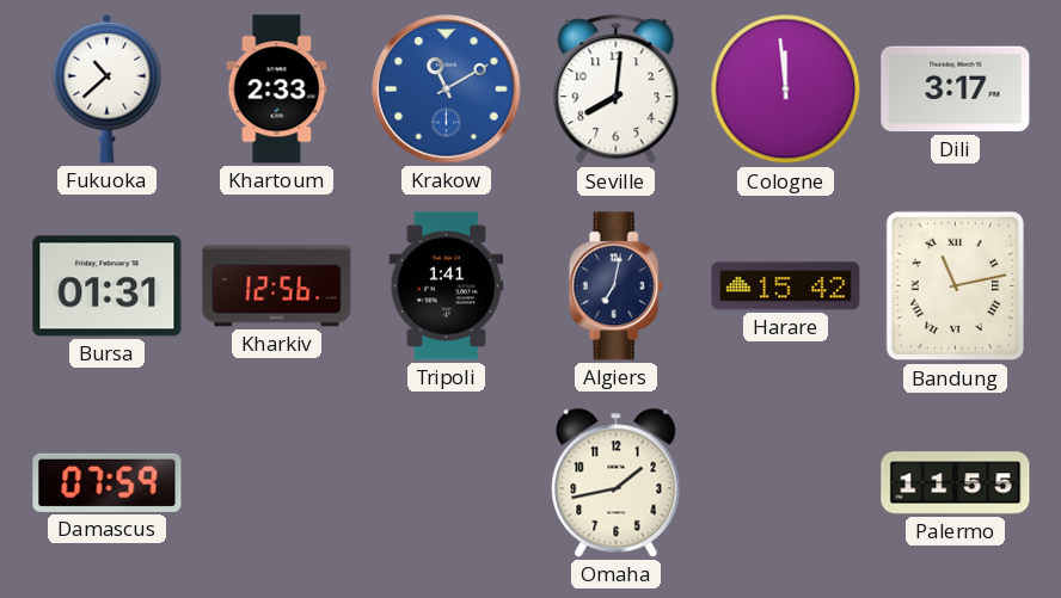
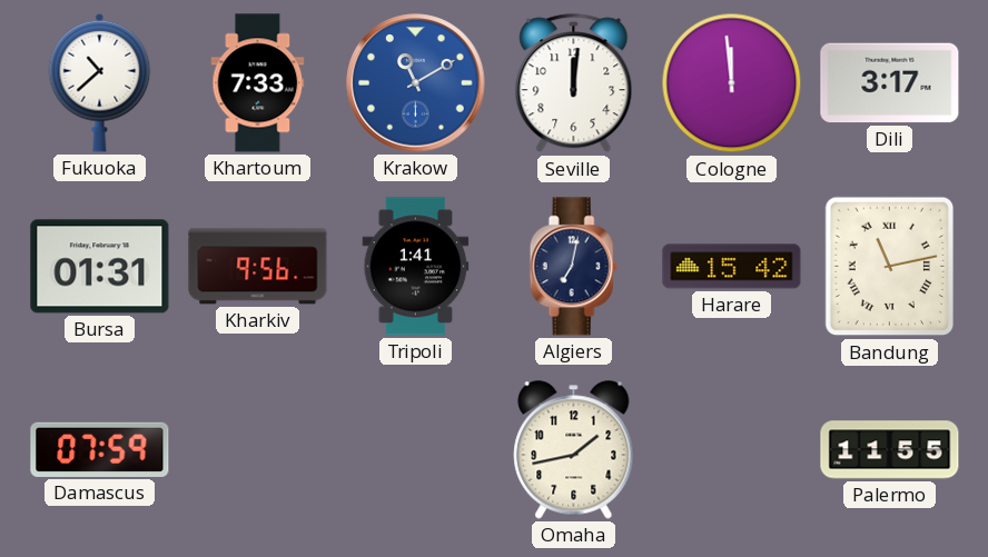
Khartoum: 2:33 -> 7:33 (258, 83)
Seville: 8:01 -> 12:01 (574, 83)
Kharkiv: 12:56 -> 9:56 (258, 267)
